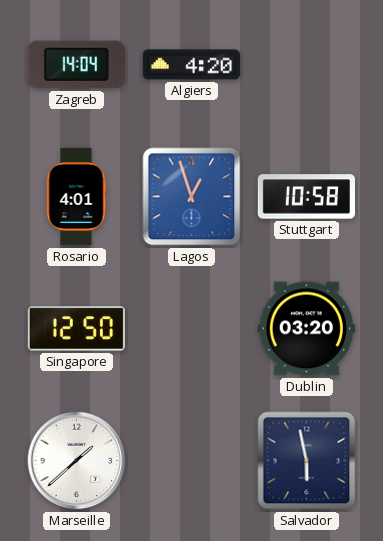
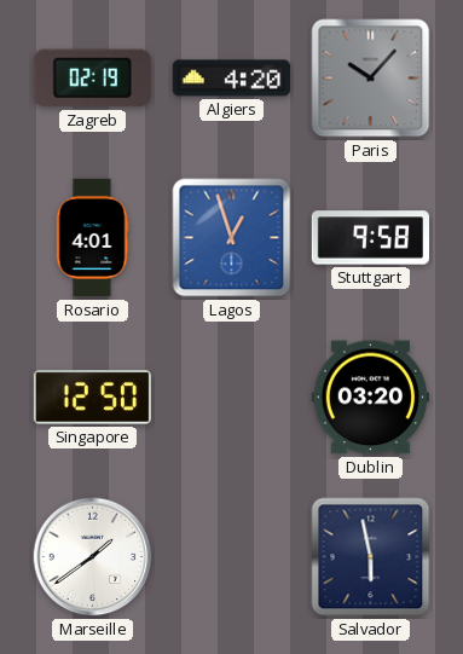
Zagreb: 14:04 -> 02:19 (92, 79)
Paris: none -> 10:07 (371, 79)
Stuttgart: 10:58 -> 9:58 (370, 238)
Marseille: 1:38 -> 1:39 (93, 557)
